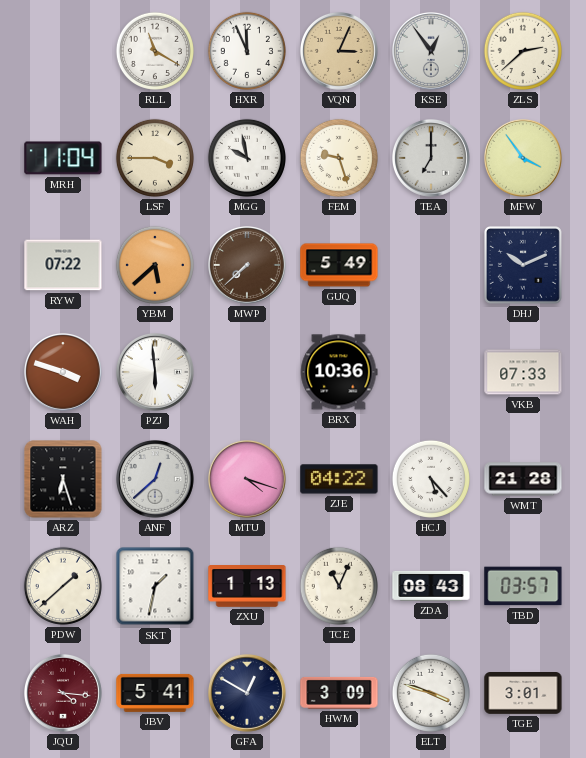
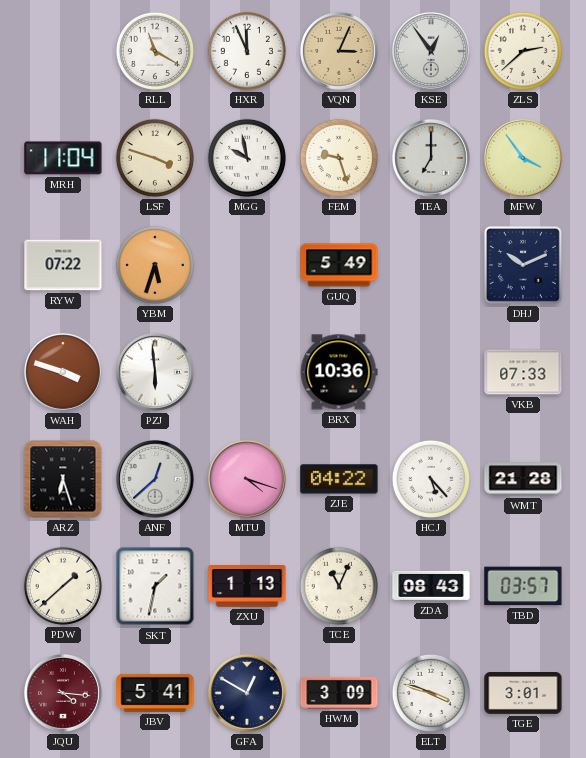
LSF: 3:45 -> 3:48 (155, 158)
YBM: 5:38 -> 5:33 (155, 265)
MWP: 7:38 -> none (248, 266)
